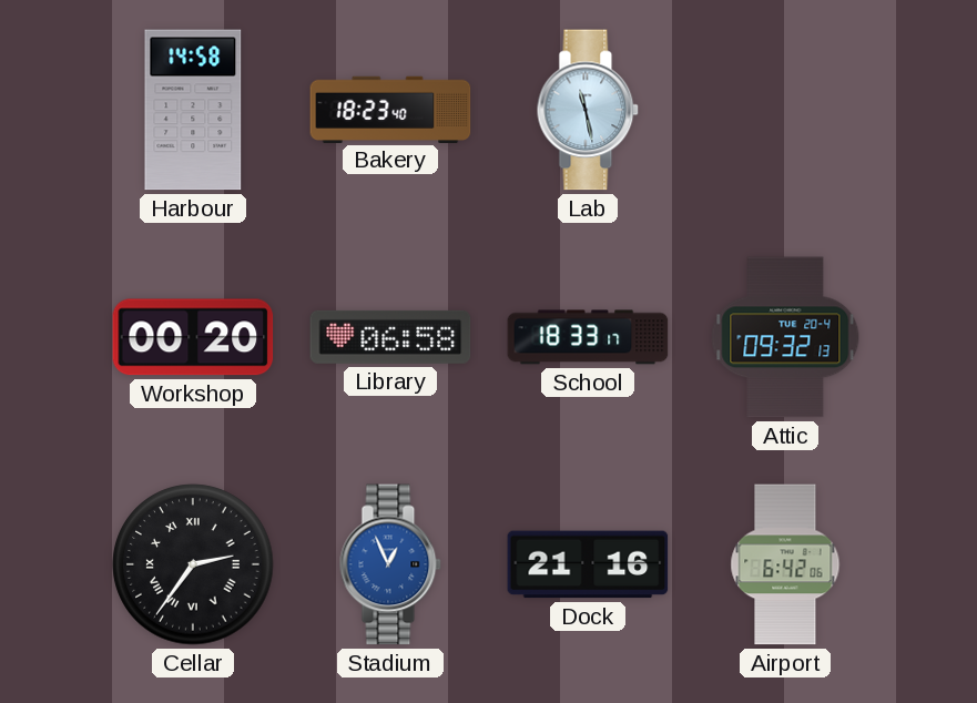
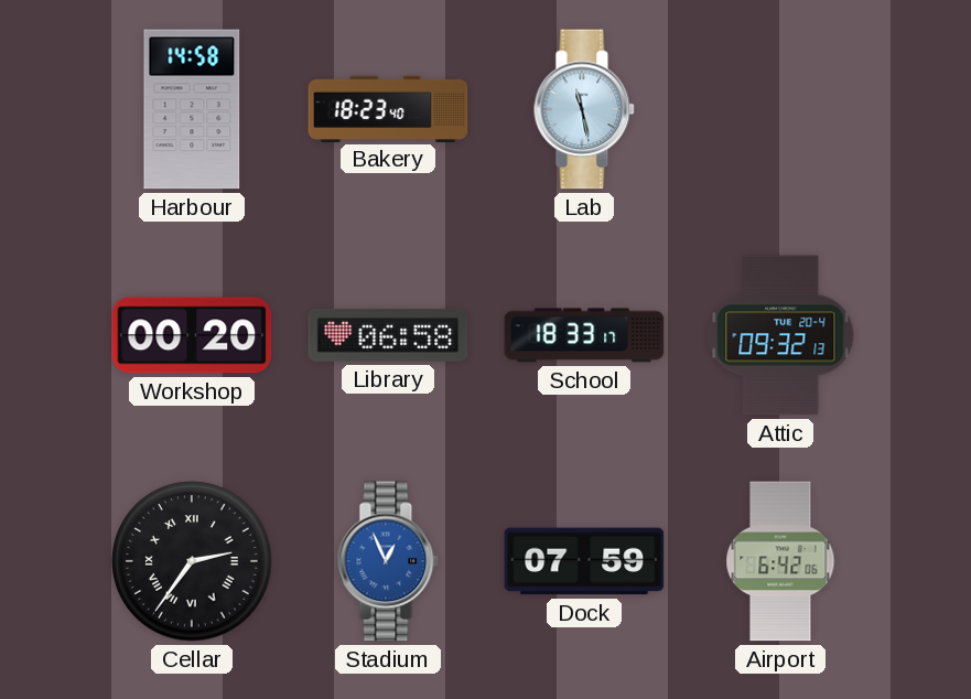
Dock: 21:16 -> 07:59 (584, 561)
